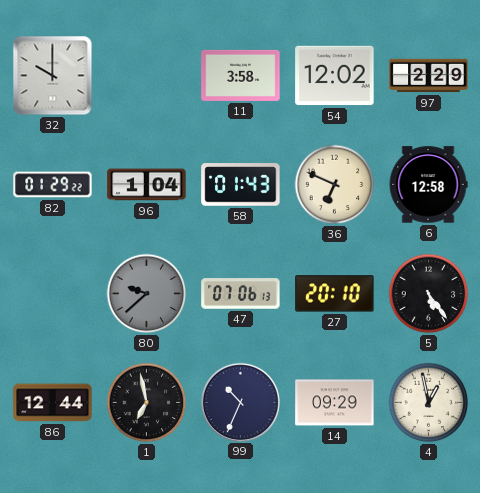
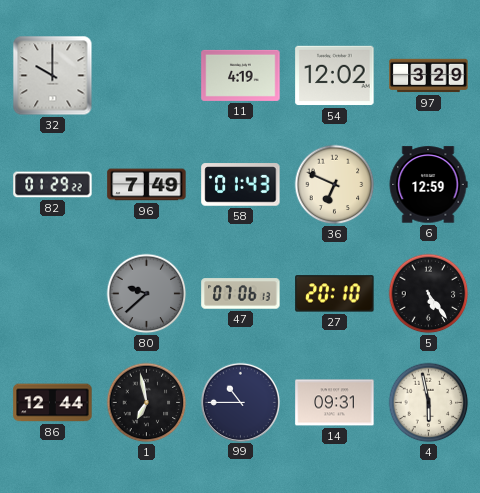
11: 3:58 -> 4:19 (241, 75)
97: 2:29 -> 3:29 (429, 76)
96: 1:04 -> 7:49 (147, 185)
6: 12:58 -> 12:59 (428, 185)
99: 10:34 -> 10:45 (240, 402)
14: 09:29 -> 09:31 (335, 403)
4: 12:58 -> 5:58 (429, 403)
